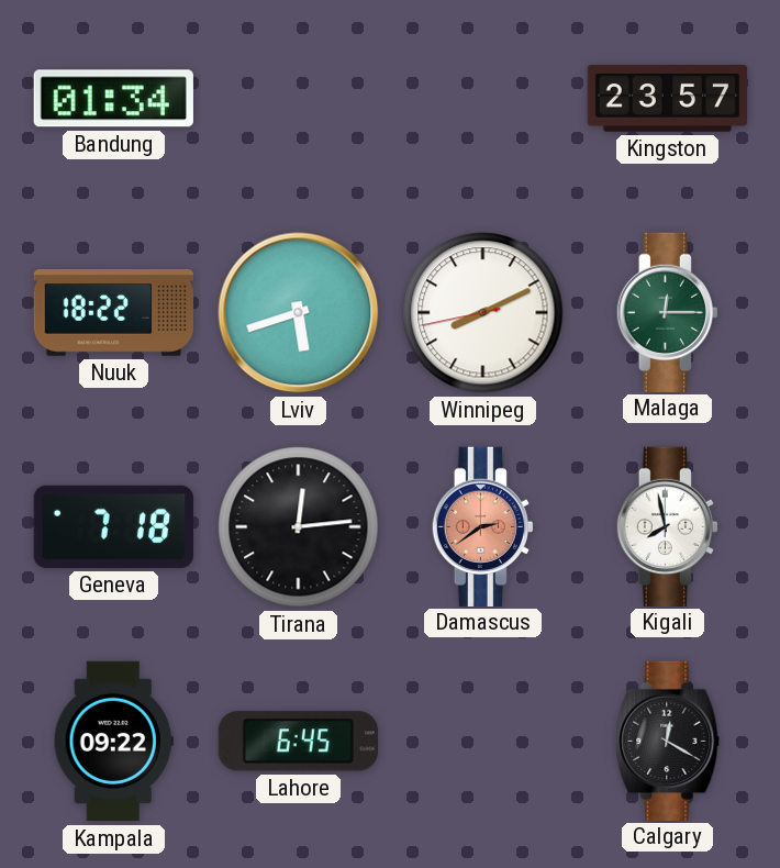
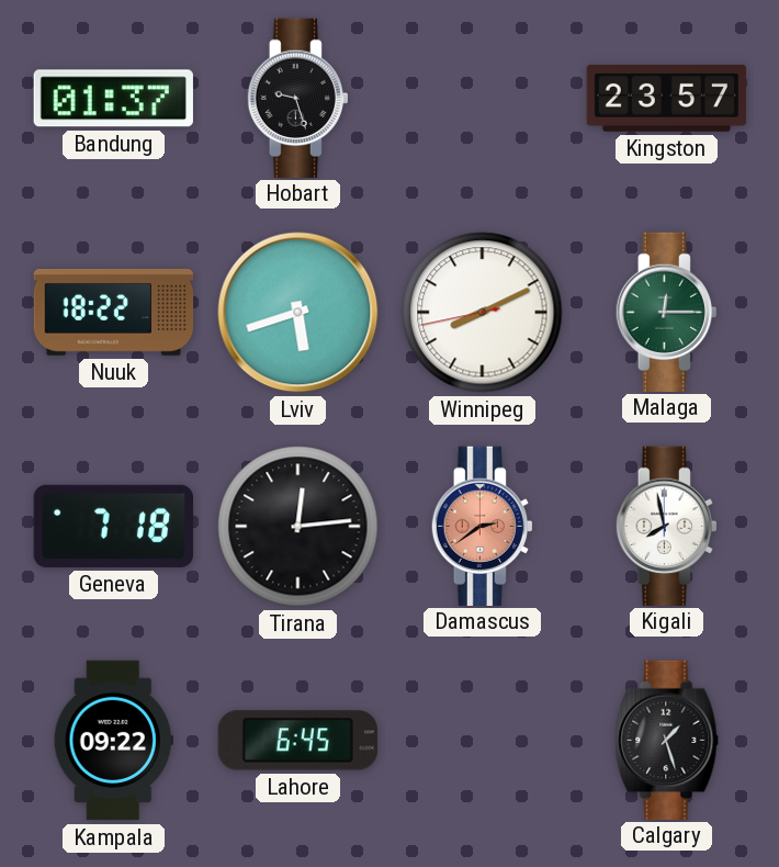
Bandung: 01:34 -> 01:37 (113, 99)
Hobart: none -> 9:27 (297, 98)
Calgary: 12:20 -> 1:27 (667, 740)
